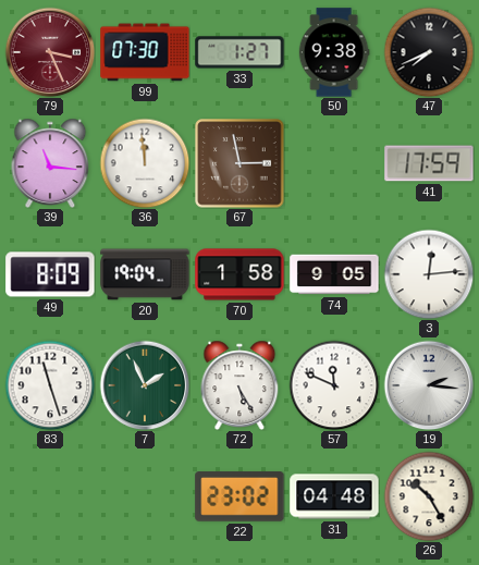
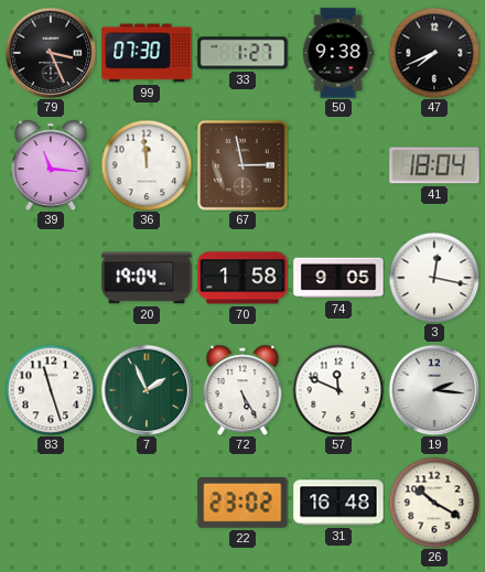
79 dial: burgundy -> black (51, 53)
41: 17:59 -> 18:04 (434, 165)
49: 8:09 -> none (50, 274)
3: 12:14 -> 12:17 (434, 278)
31: 04:48 -> 16:48 (338, 503)
26: 10:25 -> 10:20 (434, 503)
